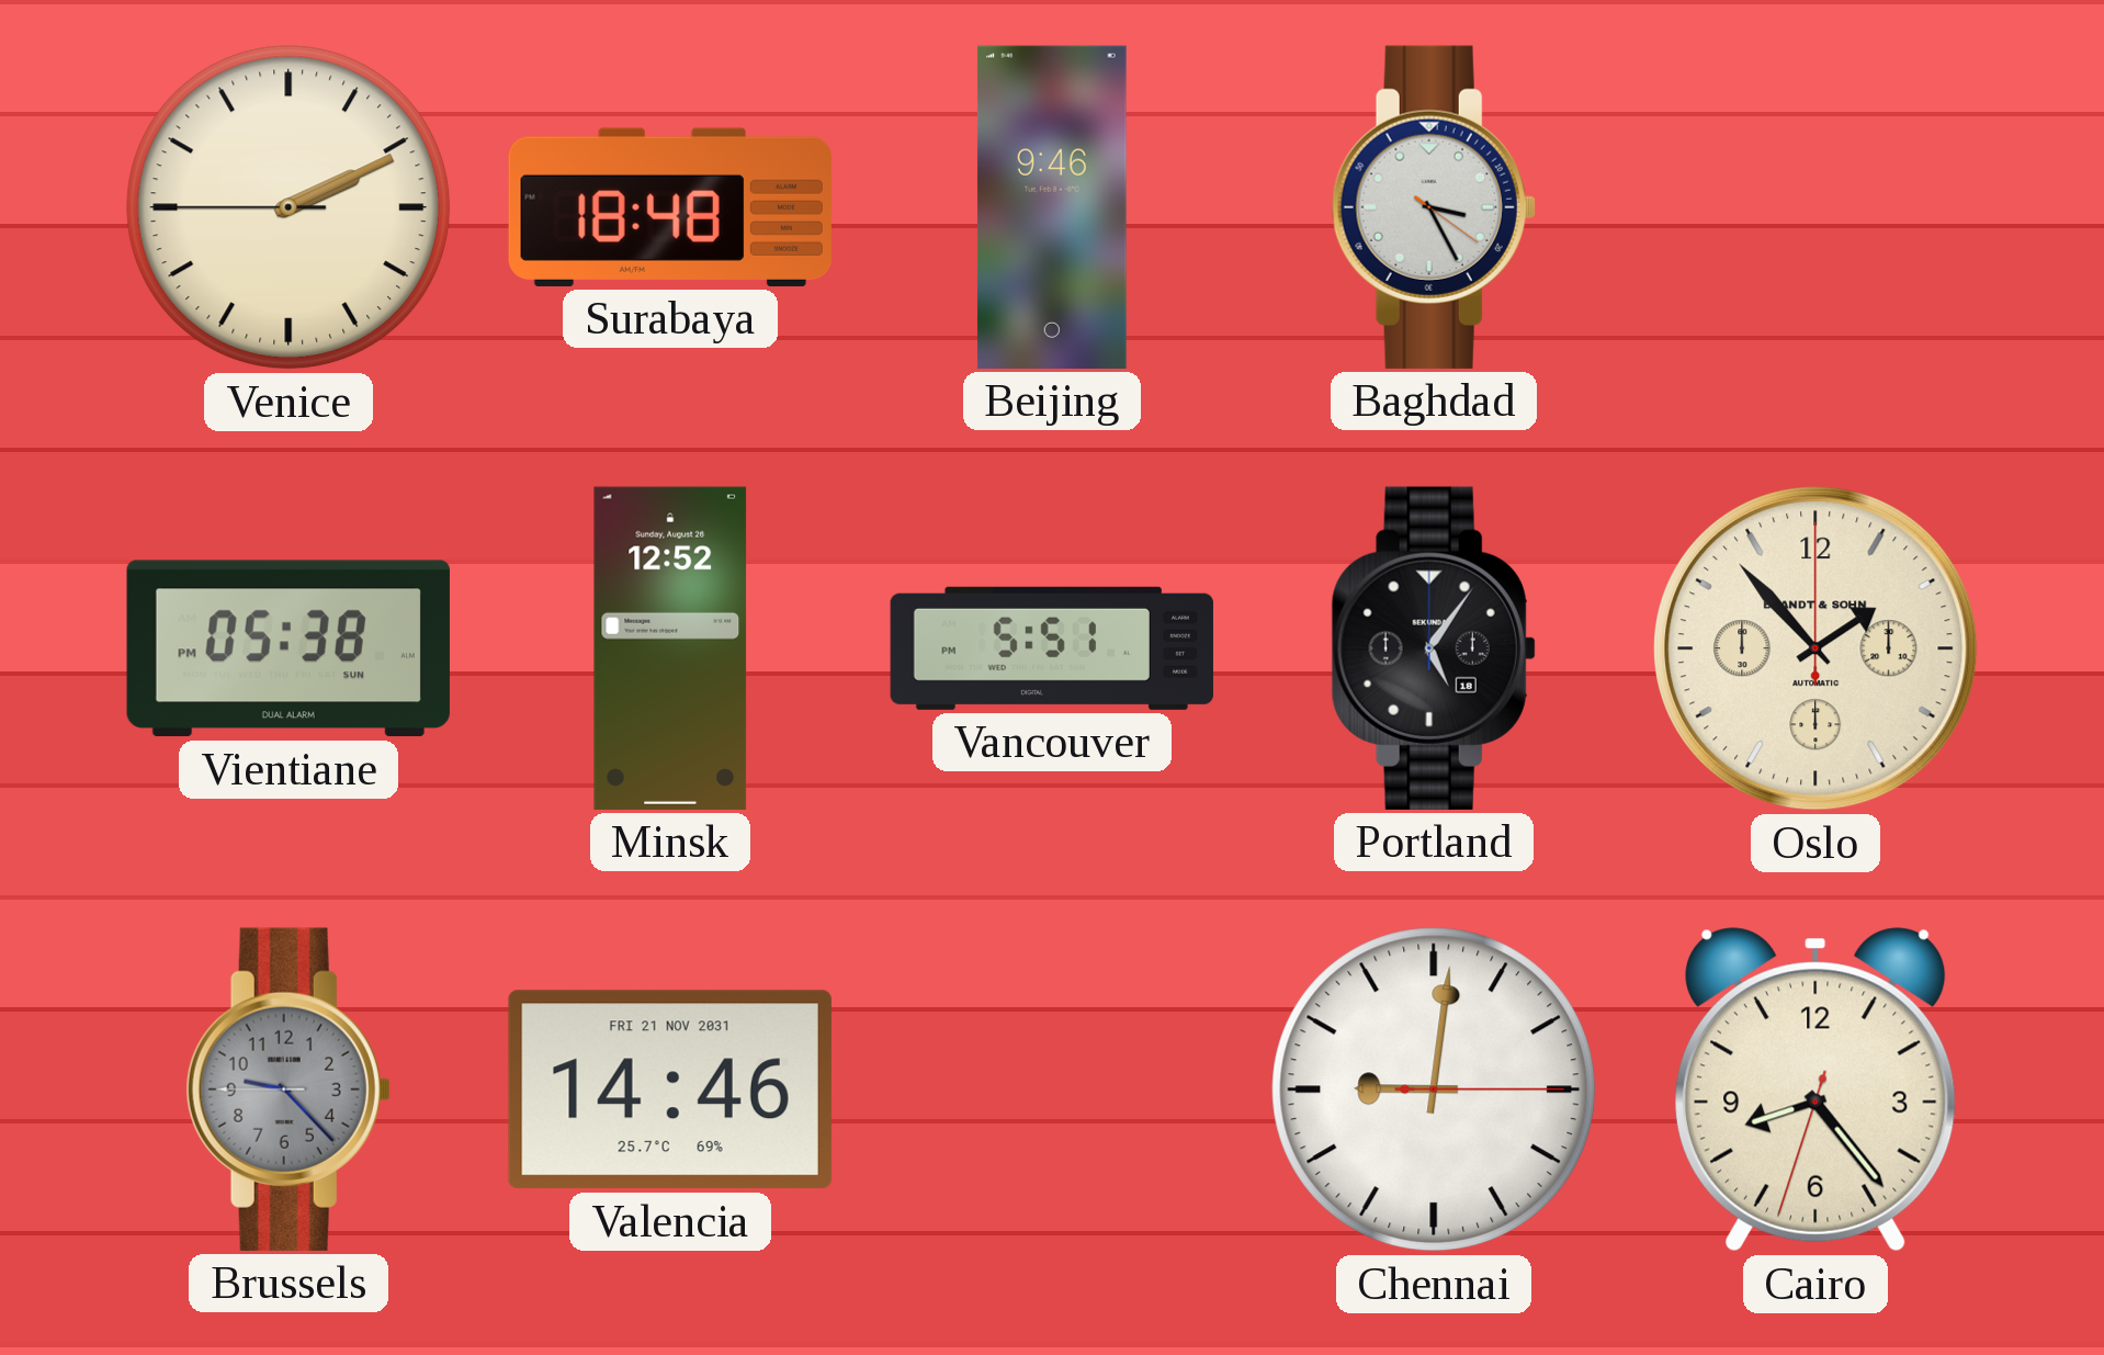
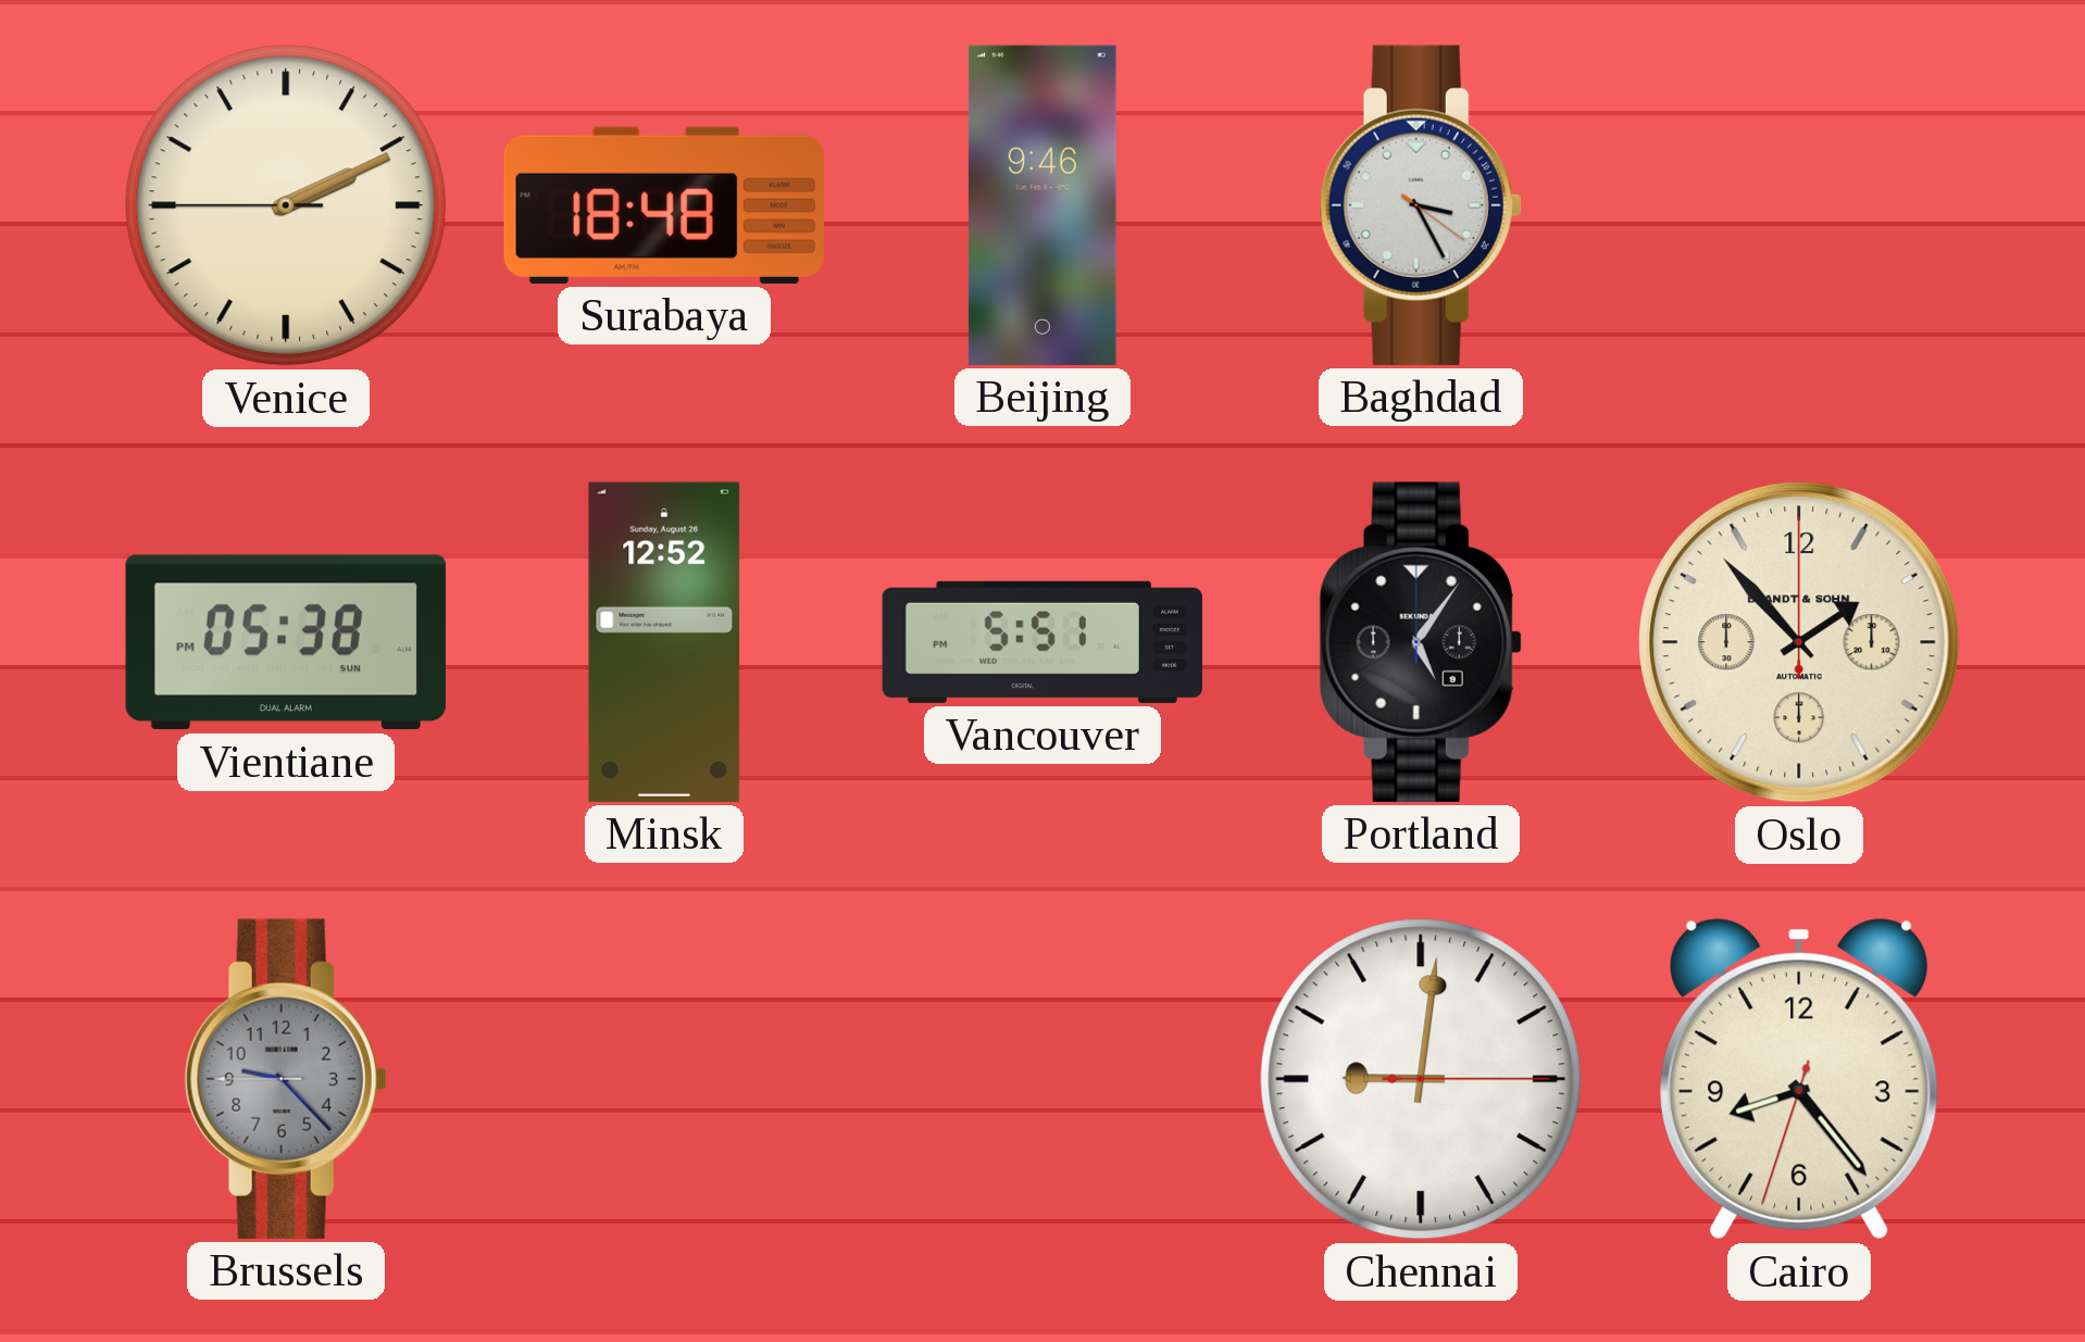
Portland date: 18 -> 9 (1421, 642)
Valencia: 14:46 -> none (670, 1089)
